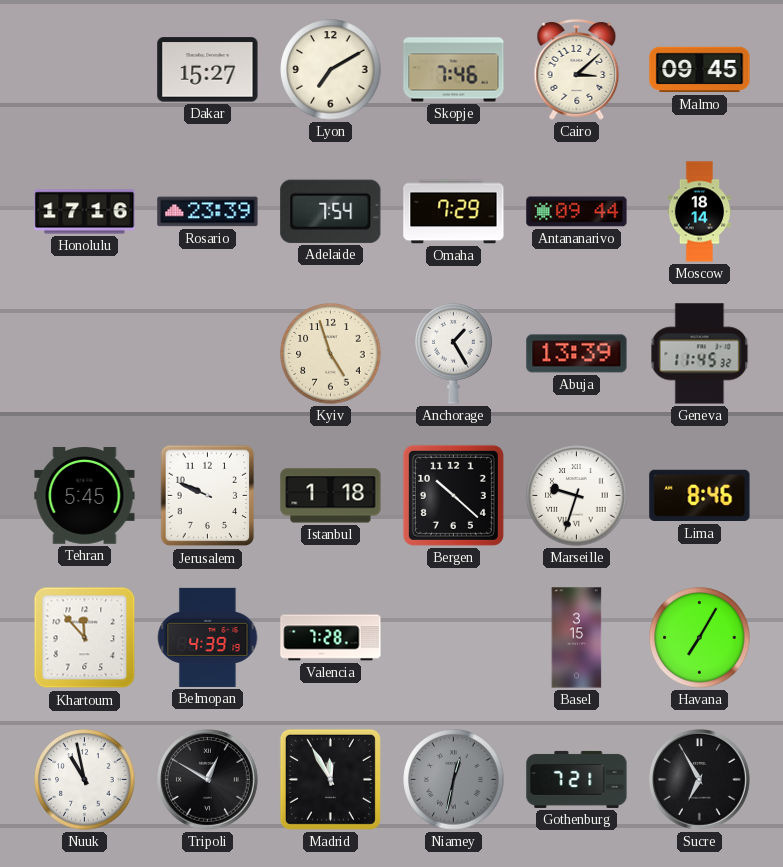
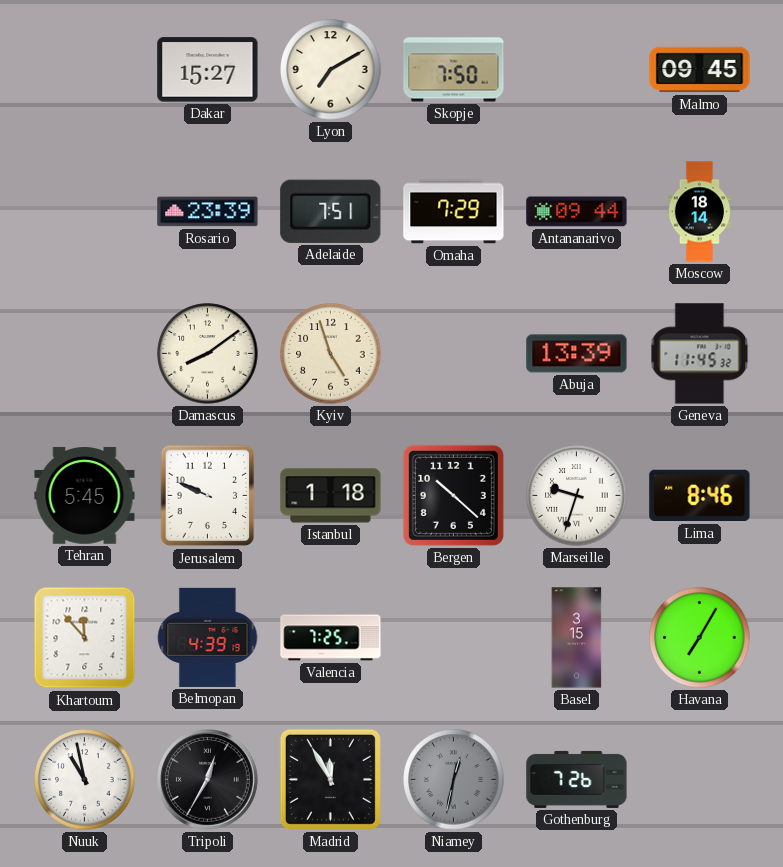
Skopje: 7:46 -> 7:50 (454, 70)
Cairo: 3:08 -> none (577, 69)
Honolulu: 17:16 -> none (85, 212)
Adelaide: 7:54 -> 7:51 (331, 211)
Damascus: none -> 8:09 (208, 354)
Anchorage: 1:25 -> none (454, 354)
Valencia: 7:28 -> 7:25 (331, 638)
Tripoli: 12:50 -> 12:35 (208, 780)
Gothenburg: 7:21 -> 7:26 (577, 779)
Sucre: 6:55 -> none (700, 780)
